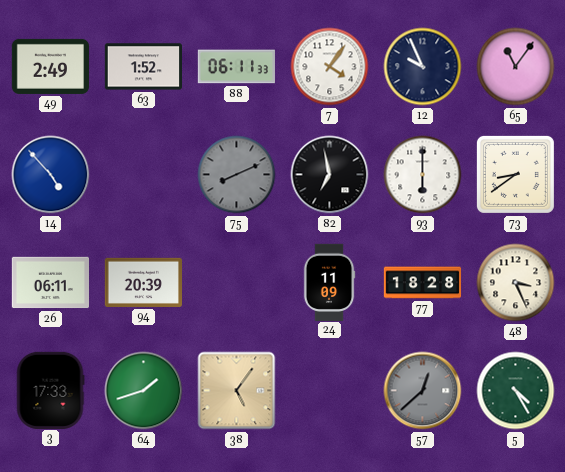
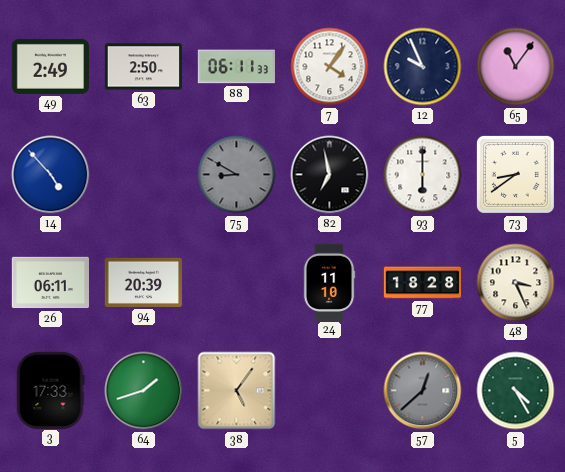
63: 1:52 -> 2:50 (143, 67)
75: 8:11 -> 8:50 (237, 175)
24: 11:09 -> 11:10 (329, 282)
